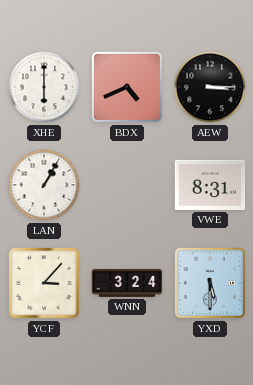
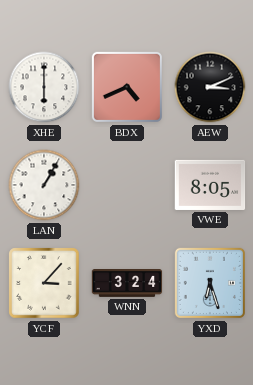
AEW: 3:15 -> 3:11 (210, 87)
VWE: 8:31 -> 8:05 (210, 185)
YXD: 5:30 -> 6:27 (210, 283)
